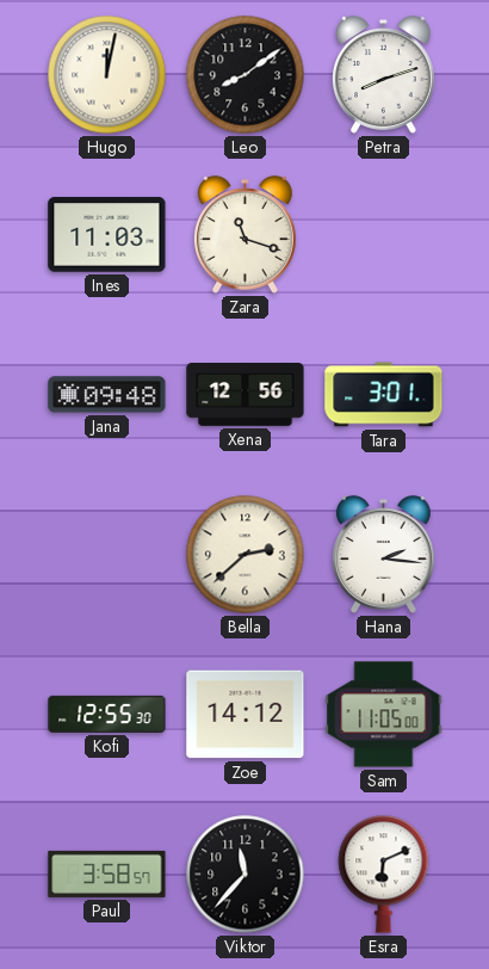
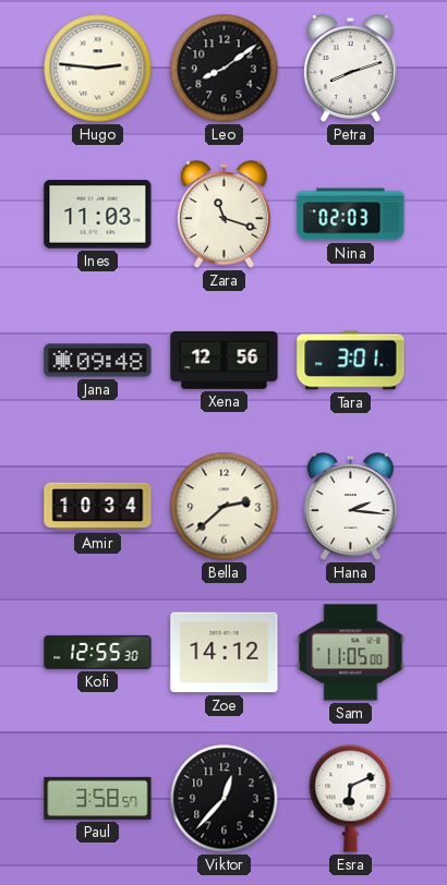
Hugo: 12:02 -> 2:46 (98, 69)
Nina: none -> 02:03 (351, 215)
Amir: none -> 10:34 (98, 507)
Viktor: 11:37 -> 12:37 (225, 799)
